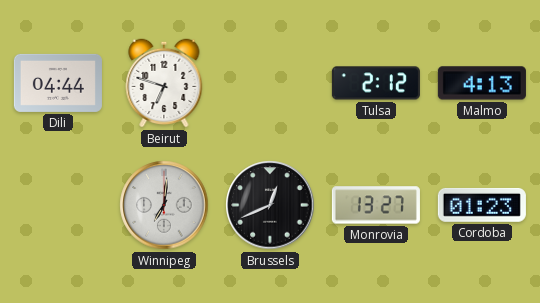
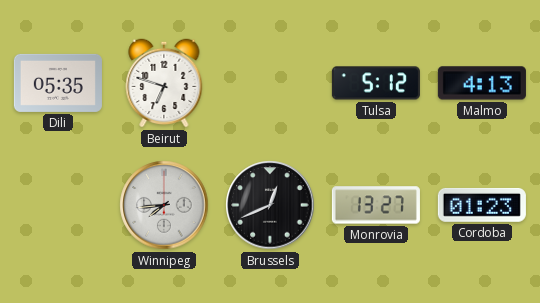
Dili: 04:44 -> 05:35 (58, 83)
Tulsa: 2:12 -> 5:12 (376, 83)
Winnipeg: 7:01 -> 7:44 (164, 205)
